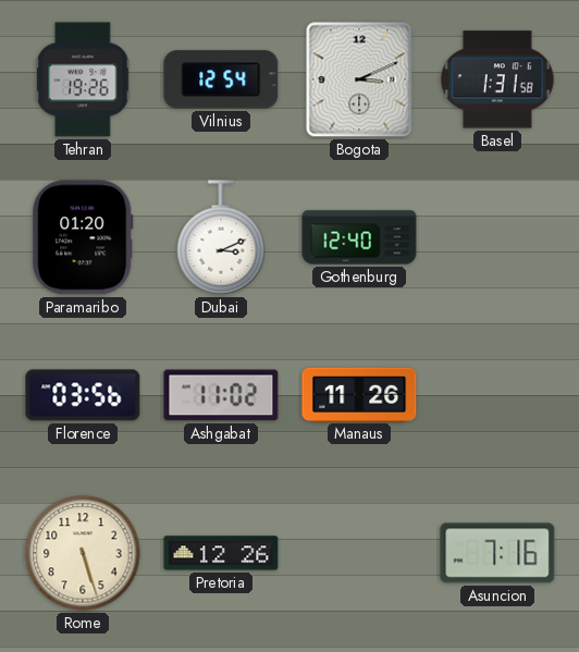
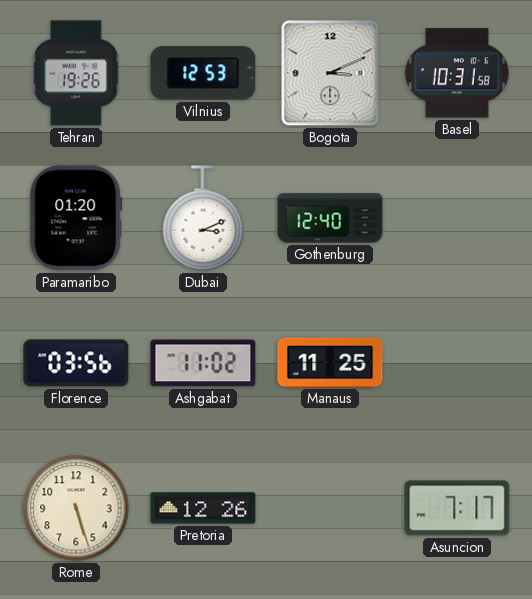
Vilnius: 12:54 -> 12:53 (203, 73)
Basel: 1:31 -> 10:31 (457, 73)
Manaus: 11:26 -> 11:25 (330, 362)
Asuncion: 7:16 -> 7:17 (457, 508)
